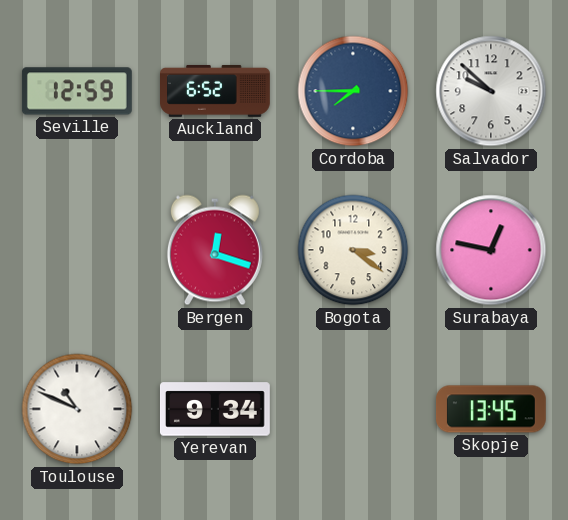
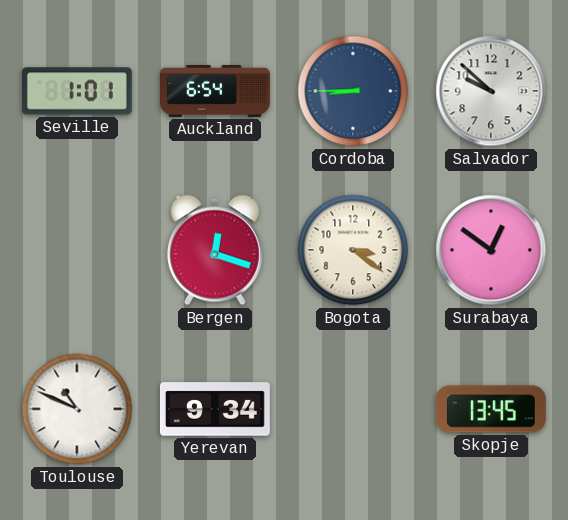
Seville: 12:59 -> 1:01 (77, 91)
Auckland: 6:52 -> 6:54 (216, 91)
Cordoba: 7:45 -> 8:45 (353, 91)
Surabaya: 12:47 -> 12:51 (491, 250)
